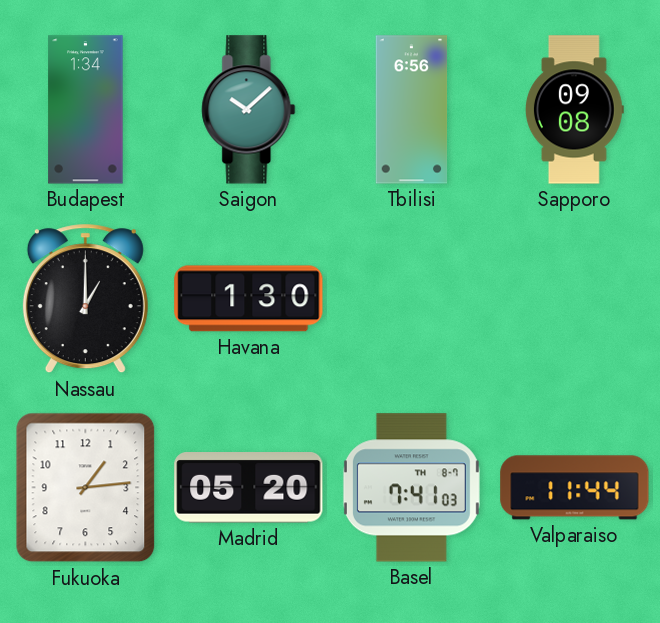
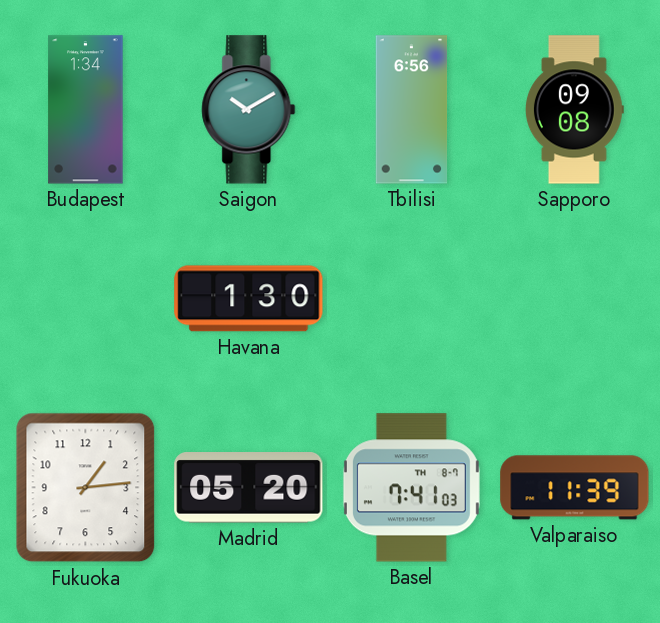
Saigon: 10:08 -> 10:10 (249, 110)
Nassau: 1:00 -> none (85, 299)
Valparaiso: 11:44 -> 11:39 (575, 488)
